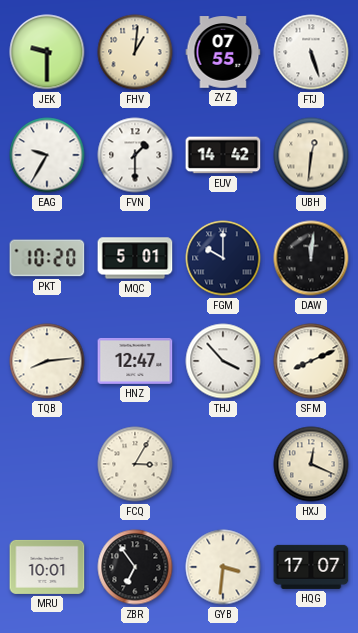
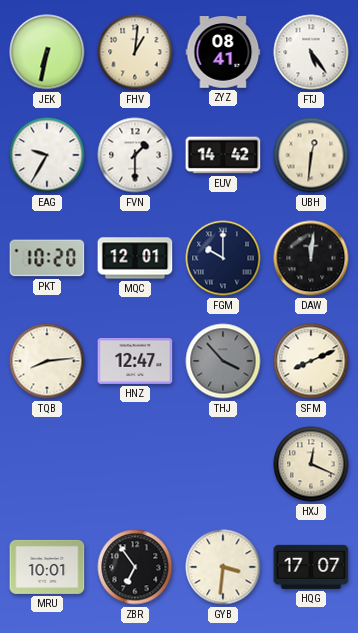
JEK: 9:30 -> 6:32 (47, 52)
ZYZ: 07:55 -> 08:41 (223, 52)
FTJ: 5:27 -> 5:24 (311, 52)
MQC: 5:01 -> 12:01 (135, 258)
THJ dial: white -> grey (223, 361)
FCQ: 3:05 -> none (135, 464)
